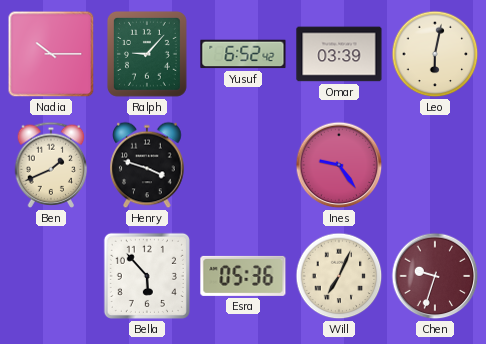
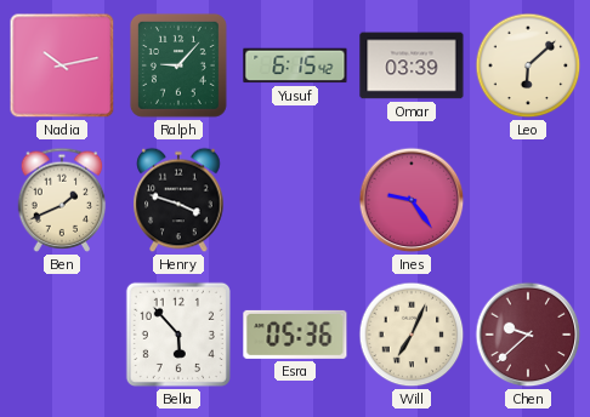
Nadia: 10:15 -> 10:13 (62, 65)
Yusuf: 6:52 -> 6:15 (295, 65)
Leo: 6:02 -> 6:08 (528, 65)
Chen: 9:33 -> 9:38 (528, 335)
